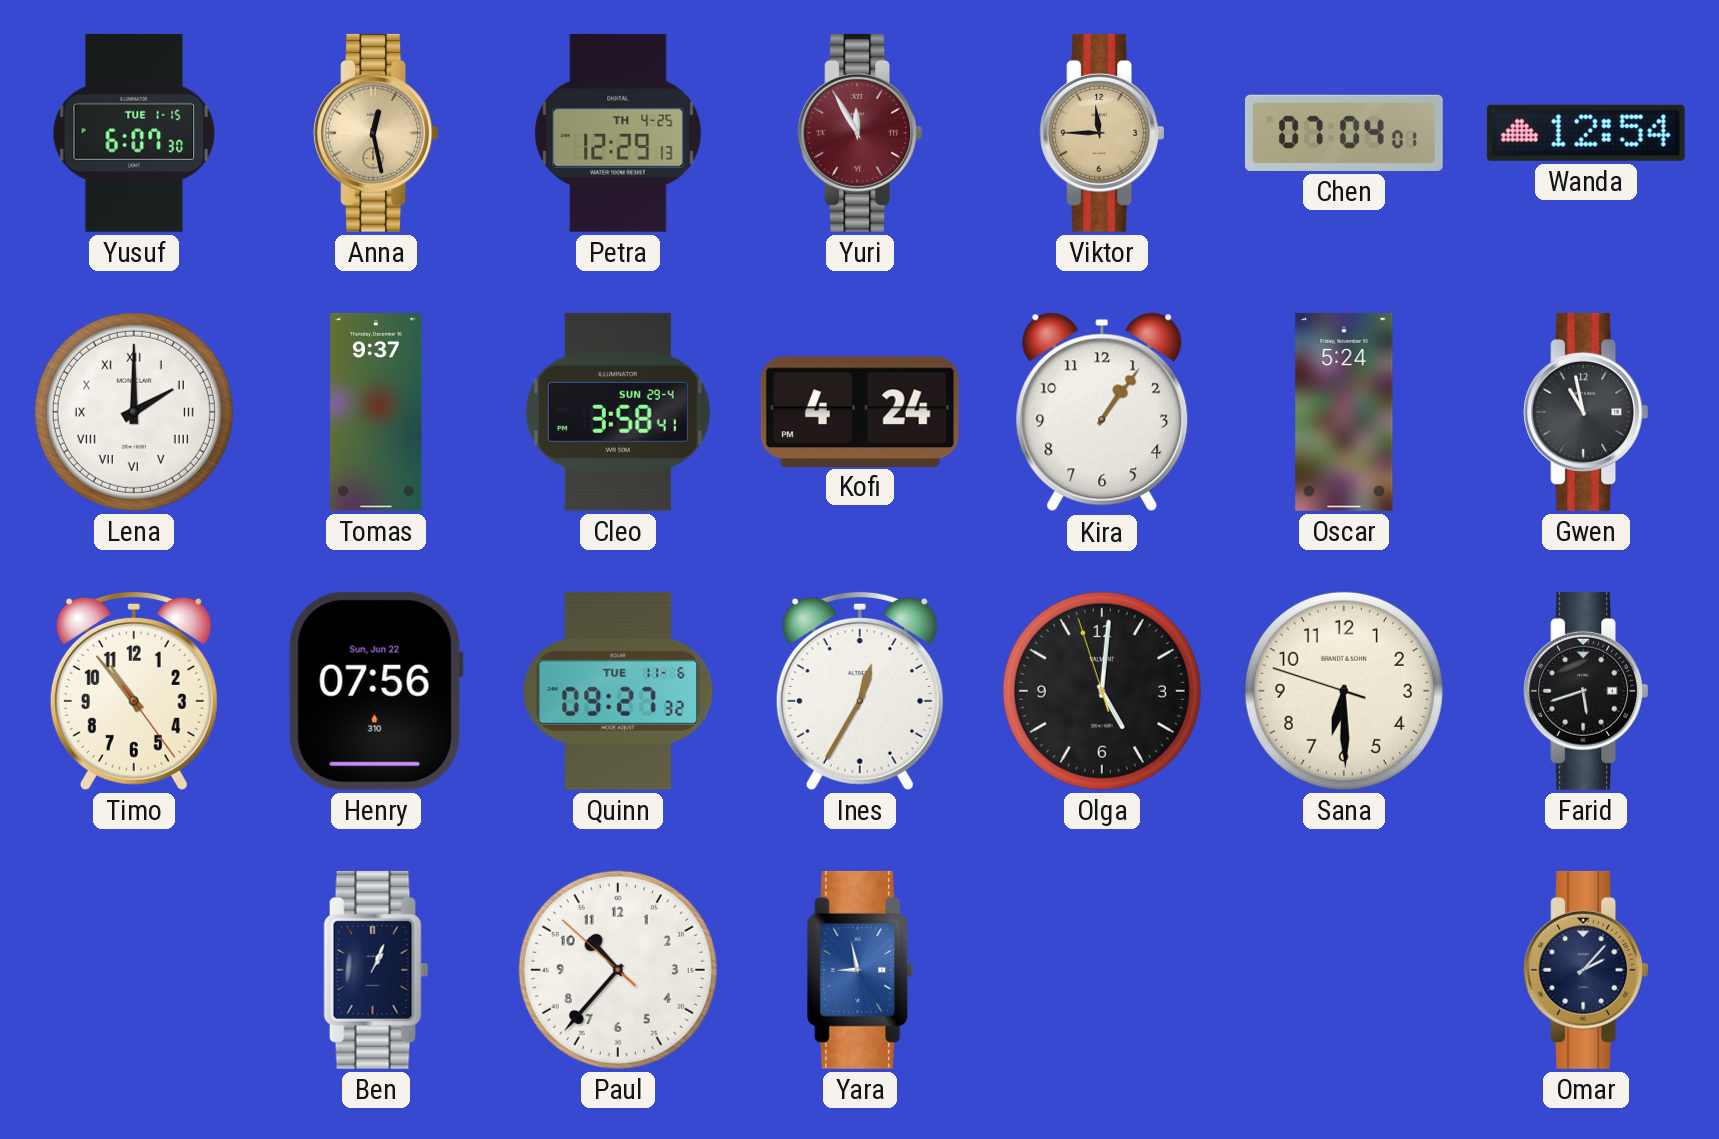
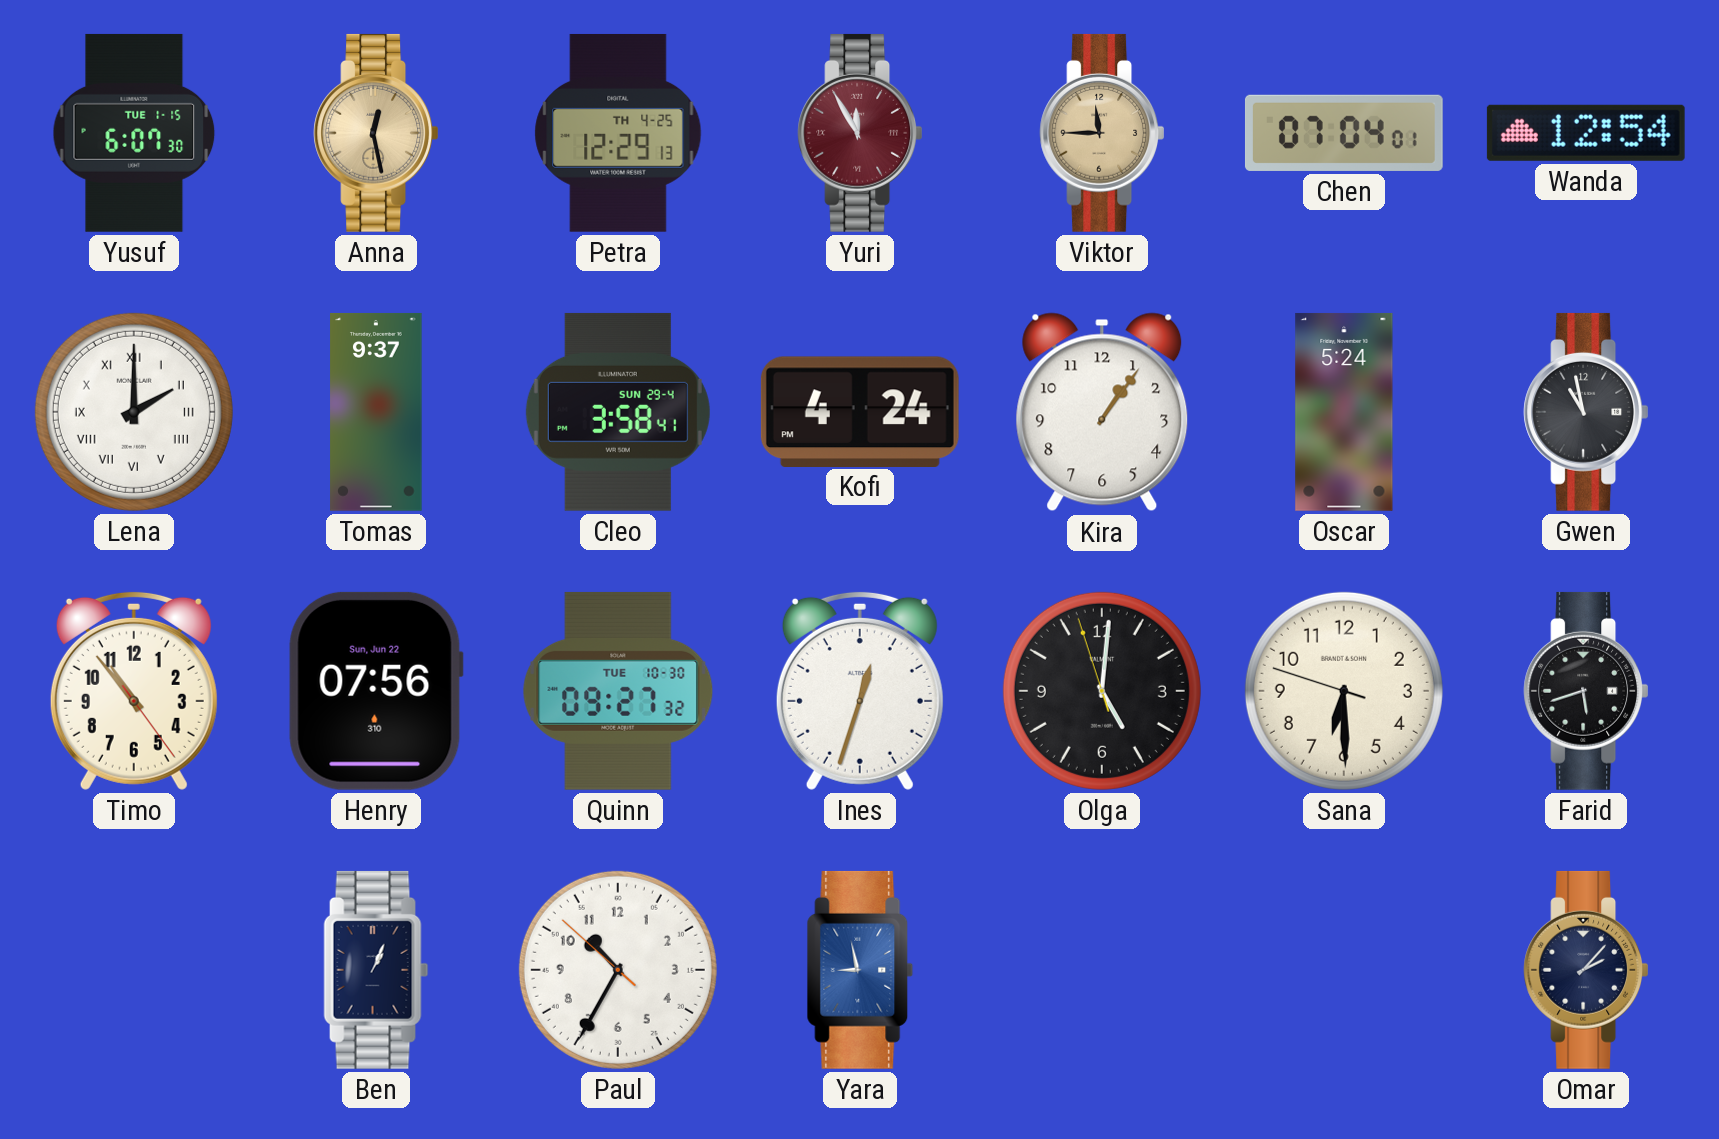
Quinn date: TUE 11-6 -> TUE 10-30 (618, 691)
Ines: 12:35 -> 12:33 (860, 690)
Paul: 10:36 -> 10:34 (618, 970)
